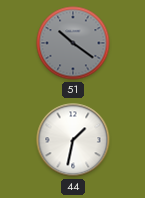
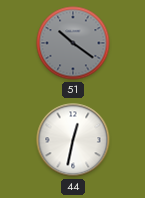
44: 1:32 -> 12:32 (73, 140)
